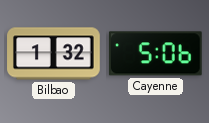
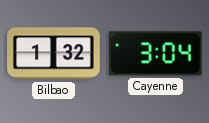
Cayenne: 5:06 -> 3:04 (155, 54)
